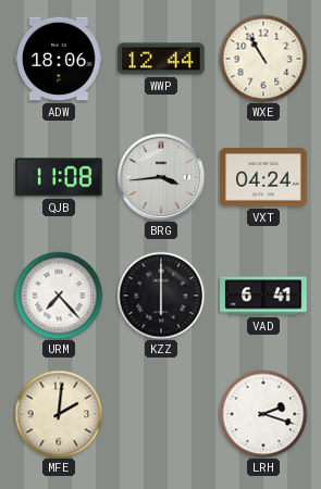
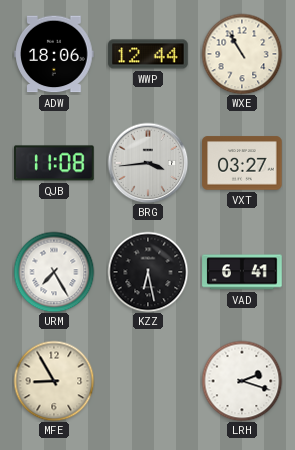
VXT: 04:24 -> 03:27 (242, 163)
URM: 7:23 -> 7:25 (54, 272)
KZZ: 6:00 -> 6:28 (148, 272)
MFE: 2:01 -> 8:55 (54, 381)
